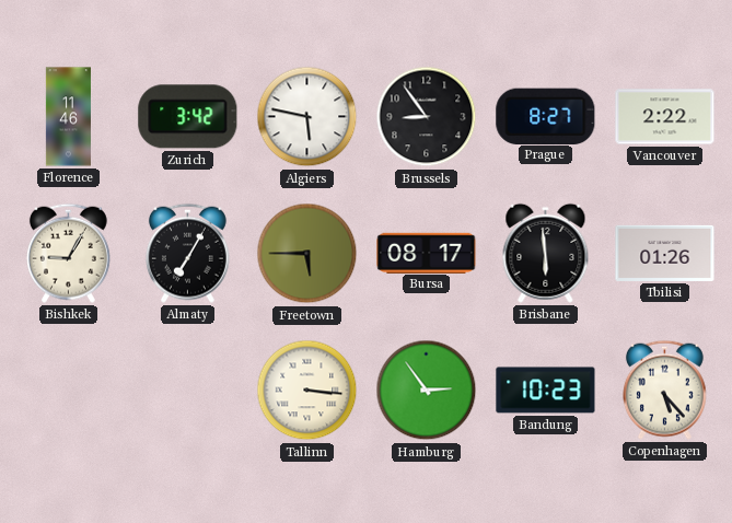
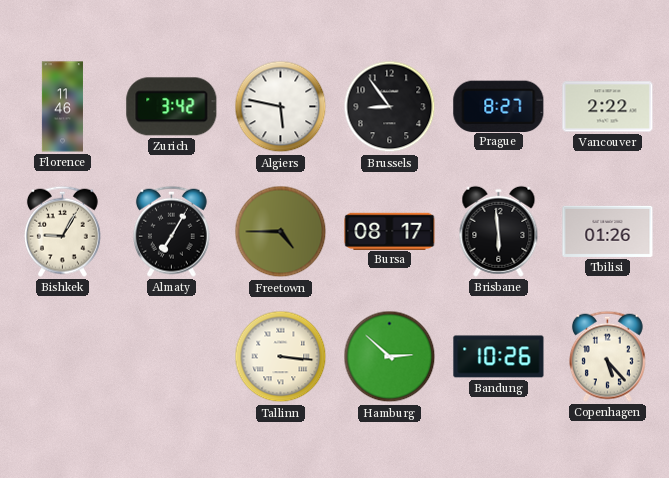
Freetown: 5:45 -> 4:45 (281, 232)
Hamburg: 2:54 -> 2:52 (390, 357)
Bandung: 10:23 -> 10:26 (499, 357)
